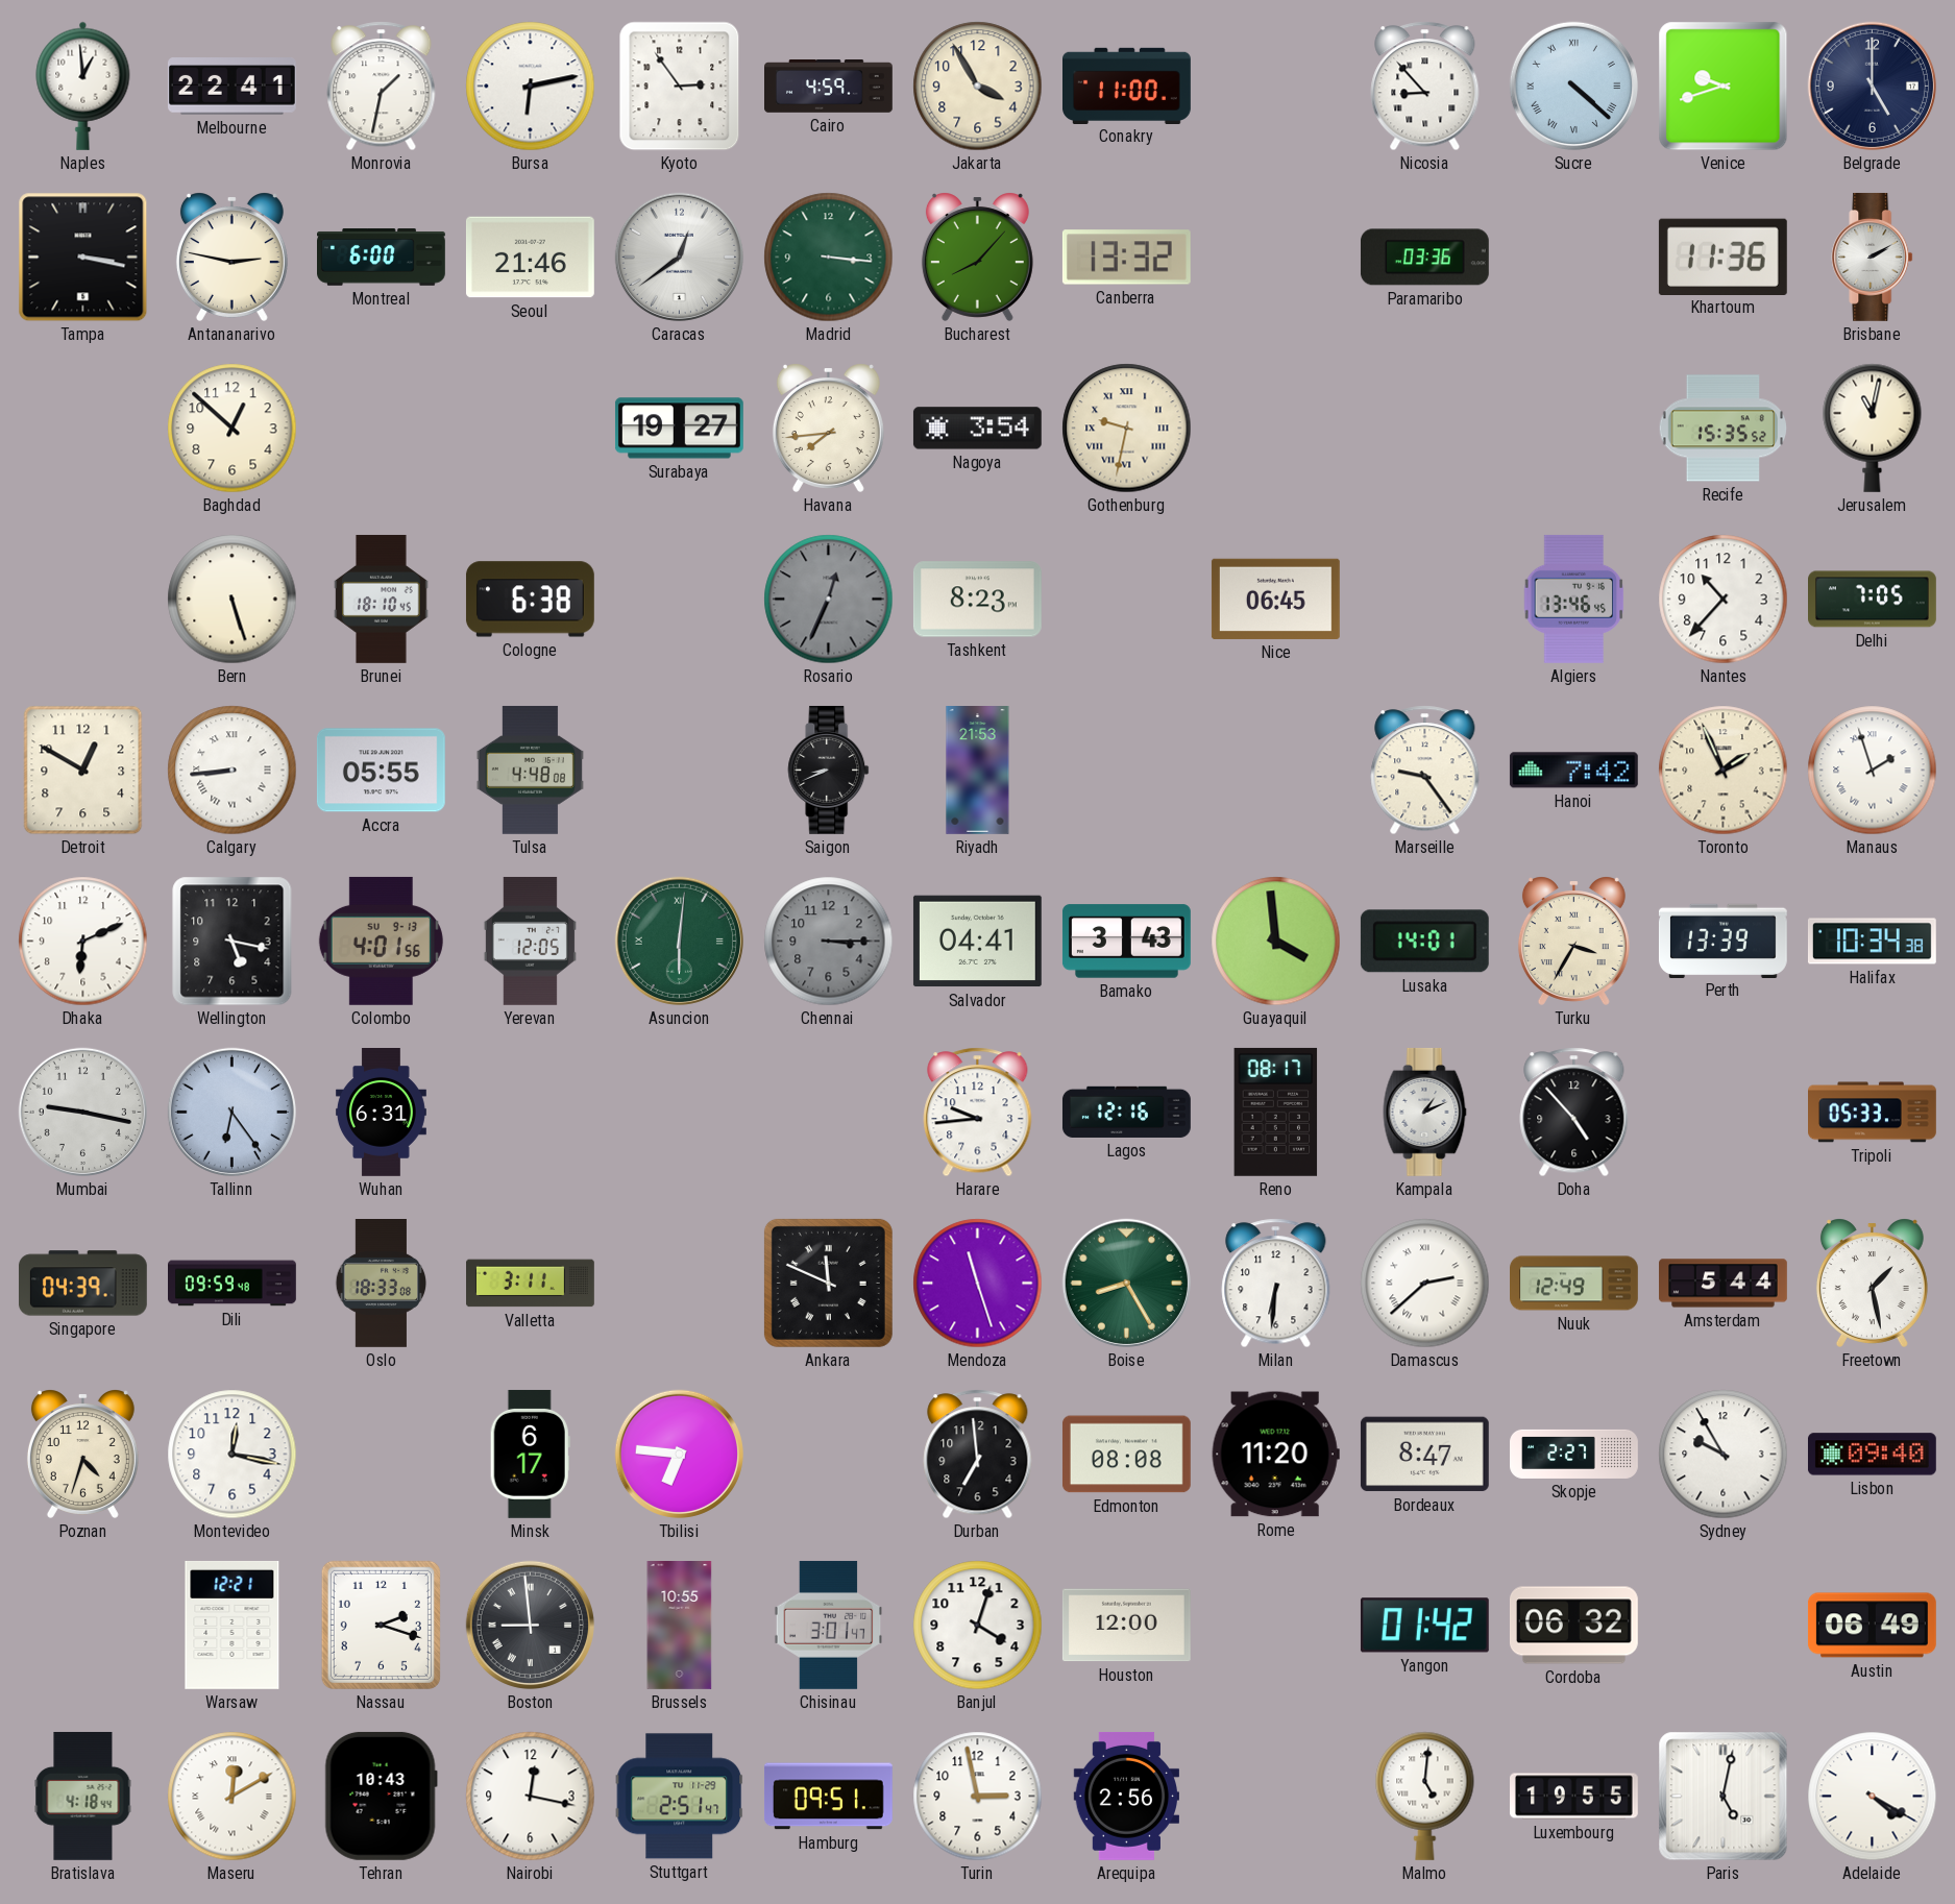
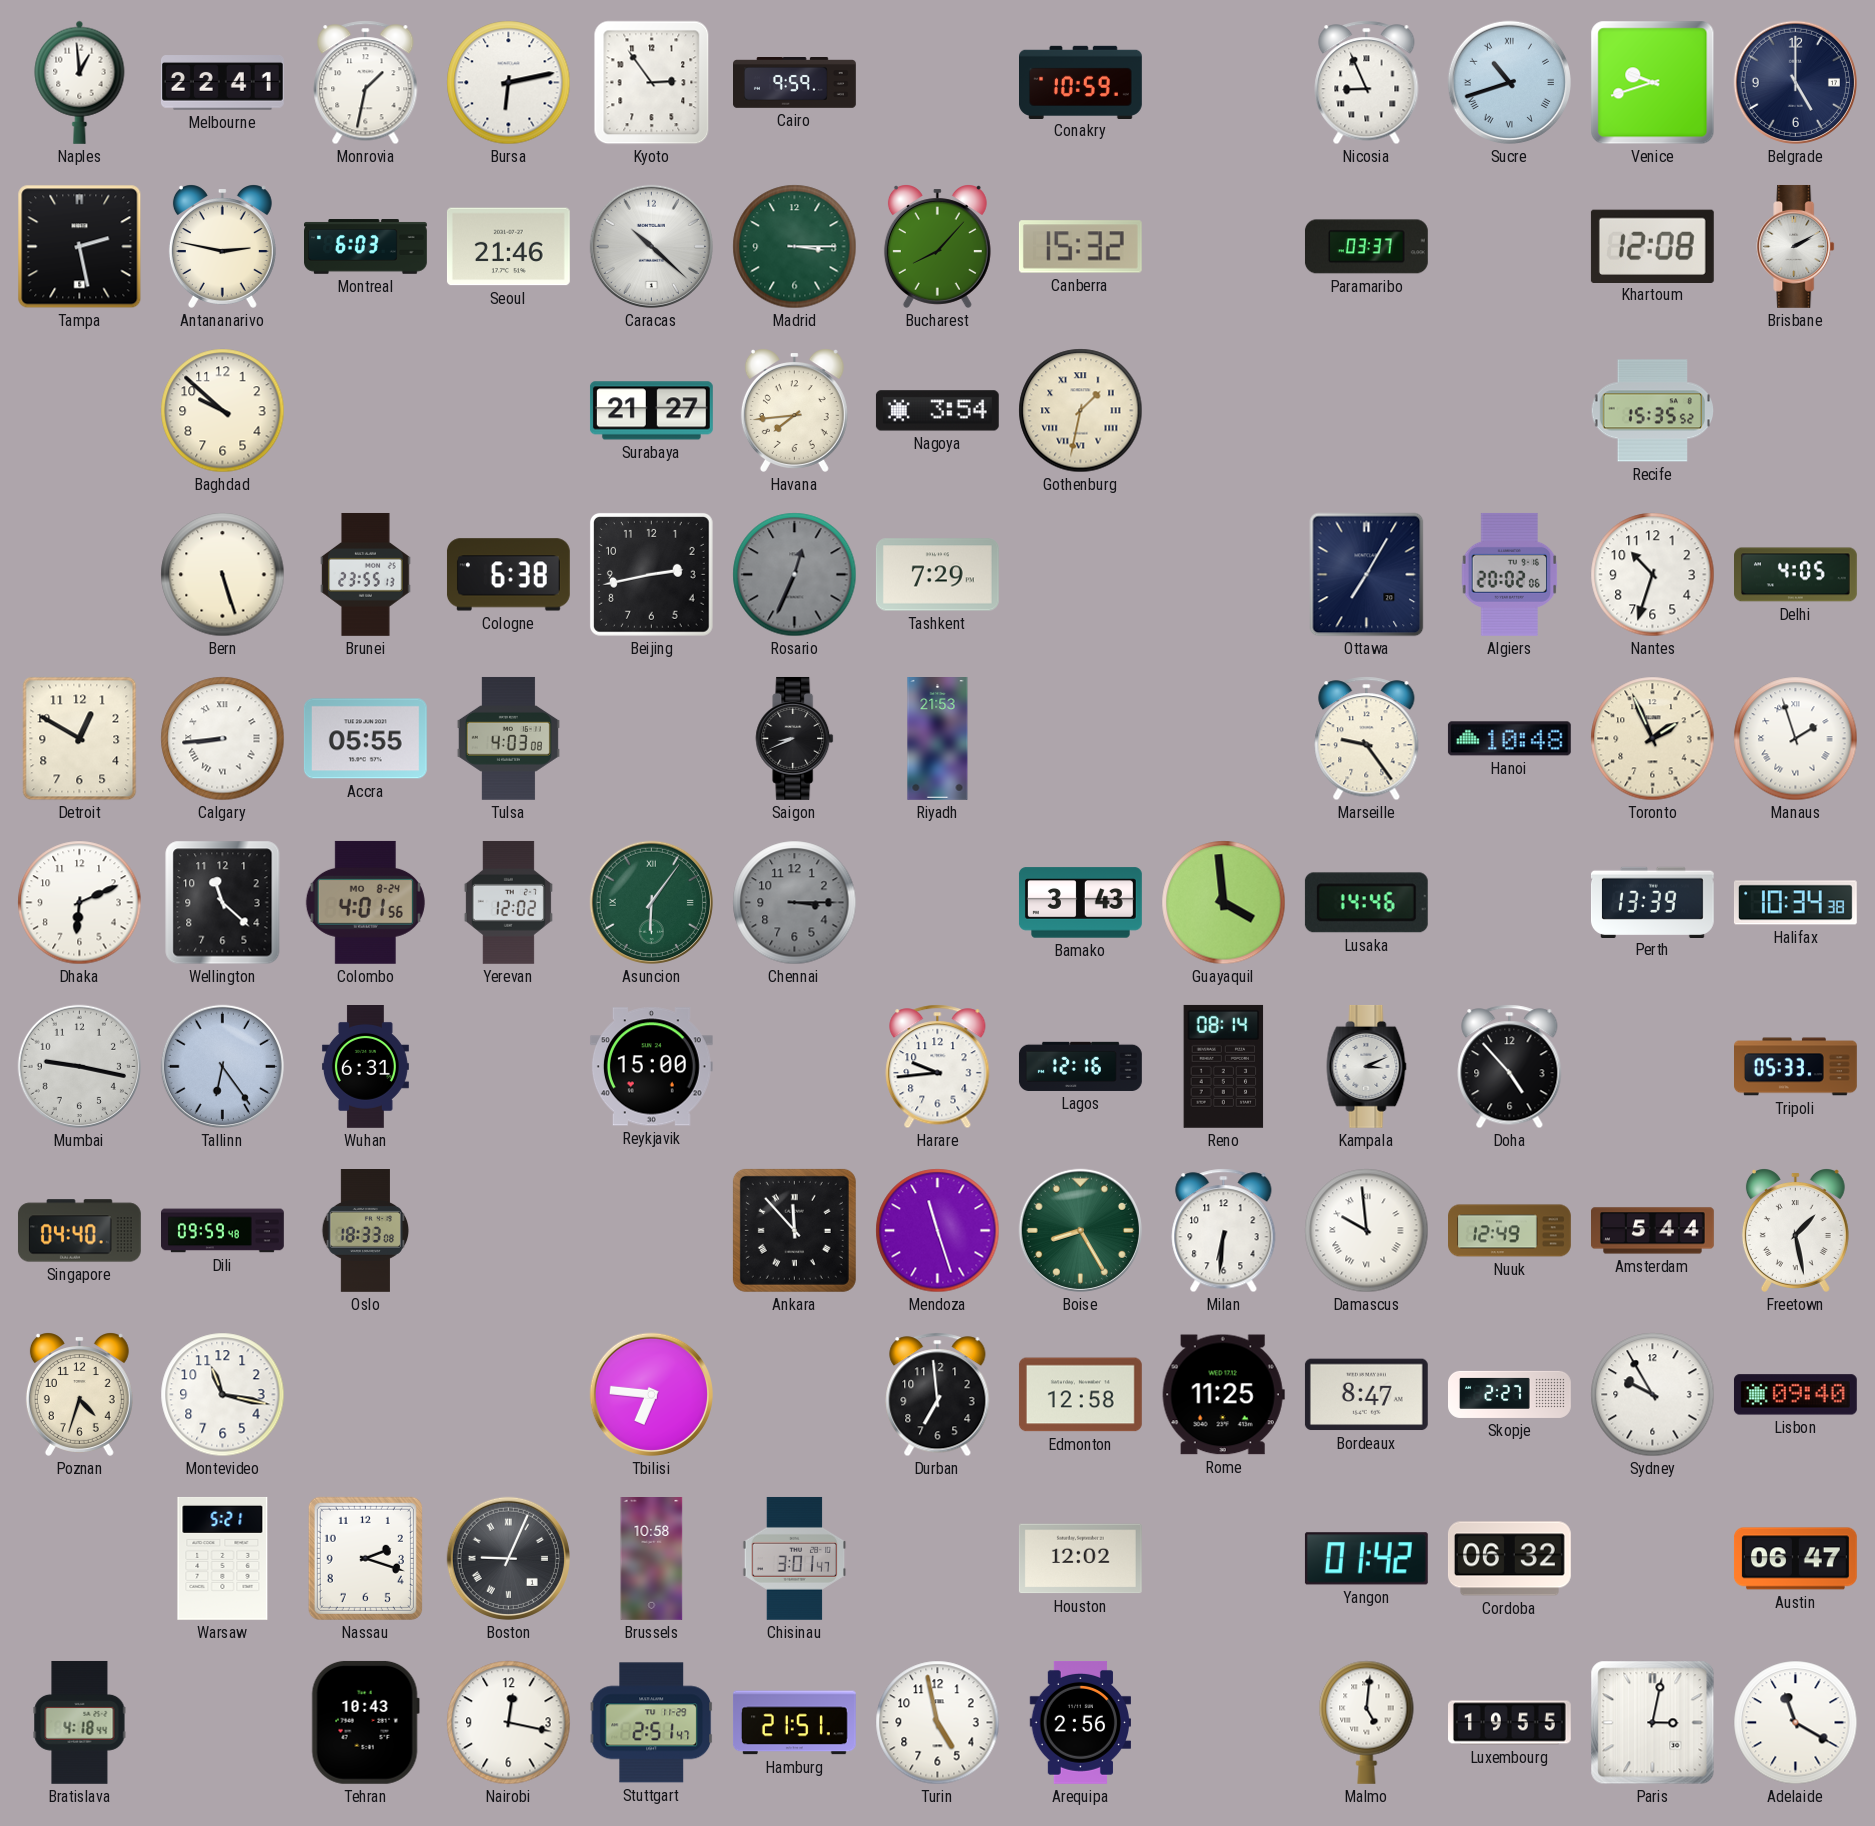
Cairo: 4:59 -> 9:59 (795, 83)
Jakarta: 3:55 -> none (978, 87)
Conakry: 11:00 -> 10:59 (1081, 82)
Nicosia: 8:53 -> 8:56 (1367, 83)
Sucre: 4:22 -> 10:42 (1509, 82)
Tampa: 3:17 -> 2:28 (80, 247)
Montreal: 6:00 -> 6:03 (366, 247)
Caracas: 12:39 -> 10:22 (651, 246)
Madrid: 3:16 -> 3:15 (795, 247)
Canberra: 13:32 -> 15:32 (1080, 247)
Paramaribo: 03:36 -> 03:37 (1366, 247)
Khartoum: 11:36 -> 12:08 (1652, 246)
Baghdad: 12:52 -> 9:52 (223, 411)
Surabaya: 19:27 -> 21:27 (651, 411)
Gothenburg: 9:32 -> 1:32 (1081, 411)
Jerusalem: 11:02 -> none (1873, 428)
Brunei: 18:10 -> 23:55 (366, 574)
Beijing: none -> 2:43 (652, 575)
Tashkent: 8:23 -> 7:29 (937, 575)
Nice: 06:45 -> none (1275, 599)
Ottawa: none -> 7:05 (1367, 575)
Algiers: 13:46 -> 20:02 (1510, 574)
Nantes: 10:37 -> 10:33 (1653, 575)
Delhi: 7:05 -> 4:05 (1796, 575)
Tulsa: 4:48 -> 4:03 (508, 738)
Hanoi: 7:42 -> 10:48 (1509, 739)
Wellington: 5:17 -> 11:22 (223, 903)
Colombo date: SU 9-13 -> MO 8-24 (365, 902)
Yerevan: 12:05 -> 12:02 (508, 902)
Asuncion: 6:01 -> 6:06 (651, 902)
Salvador: 04:41 -> none (977, 942)
Lusaka: 14:01 -> 14:46 (1366, 903)
Turku: 3:35 -> none (1573, 941)
Reykjavik: none -> 15:00 (651, 1067)
Reno: 08:17 -> 08:14 (1224, 1066)
Kampala: 1:11 -> 3:11 (1367, 1066)
Singapore: 04:39 -> 04:40 (79, 1231)
Valletta: 3:11 -> none (531, 1284)
Ankara: 11:49 -> 11:53 (794, 1230)
Damascus: 2:38 -> 9:59 (1367, 1231)
Montevideo: 12:17 -> 11:17 (223, 1395)
Minsk: 6:17 -> none (530, 1454)
Edmonton: 08:08 -> 12:58 (1080, 1395)
Rome: 11:20 -> 11:25 (1223, 1395)
Warsaw: 12:21 -> 5:21 (223, 1558)
Boston: 8:59 -> 9:04 (508, 1558)
Brussels: 10:55 -> 10:58 (652, 1559)
Banjul: 4:03 -> none (978, 1626)
Houston: 12:00 -> 12:02 (1080, 1559)
Austin: 06:49 -> 06:47 (1795, 1559)
Maseru: 12:10 -> none (233, 1797)
Hamburg: 09:51 -> 21:51 (794, 1723)
Turin: 2:58 -> 4:58 (938, 1723)
Paris: 5:02 -> 3:02 (1653, 1723)
Adelaide: 4:20 -> 11:20 (1796, 1723)
